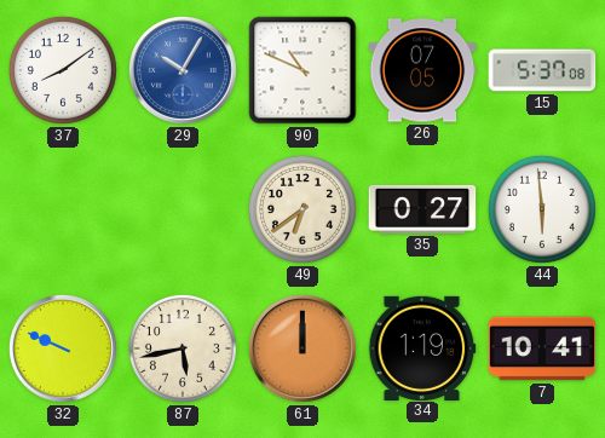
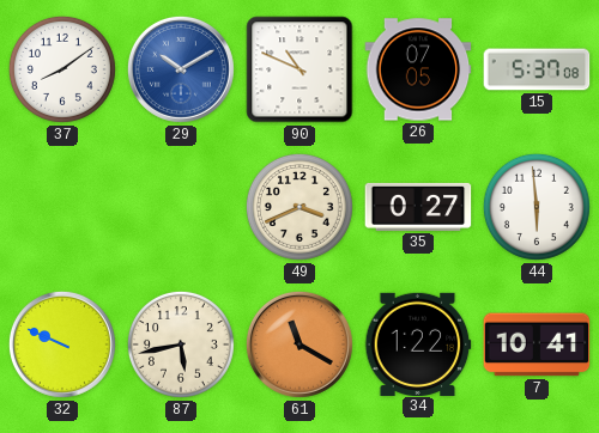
29: 10:05 -> 10:10 (181, 69)
49: 6:39 -> 3:41 (299, 207)
61: 12:00 -> 11:20 (299, 344)
34: 1:19 -> 1:22 (418, 343)
